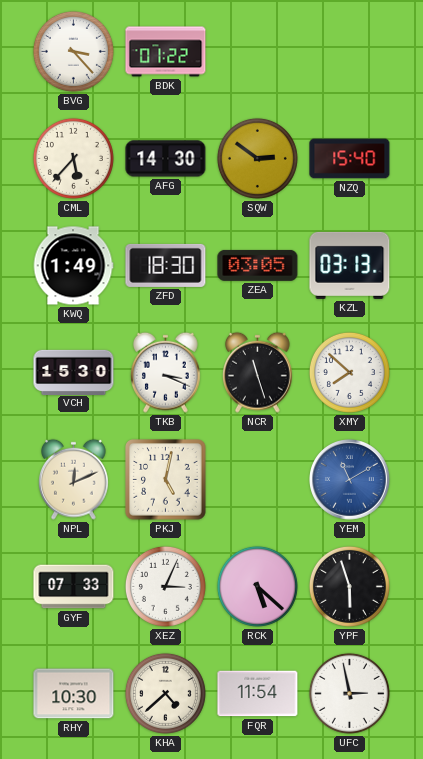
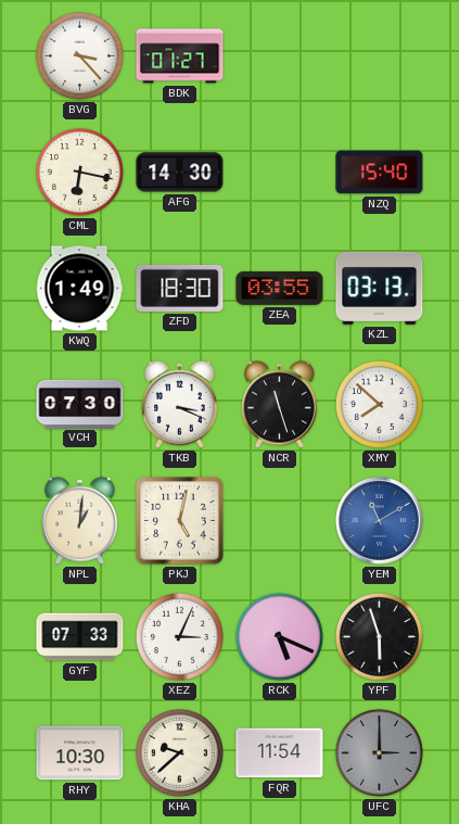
BDK: 01:22 -> 01:27 (180, 56)
CML: 5:37 -> 6:17 (79, 172)
SQW: 2:51 -> none (257, 158)
ZEA: 03:05 -> 03:55 (280, 288)
VCH: 15:30 -> 07:30 (80, 404)
NPL: 12:11 -> 1:01 (80, 520)
RCK: 5:22 -> 5:19 (279, 636)
KHA: 4:38 -> 9:38 (179, 752)
UFC: 2:58 -> 3:00 (379, 752)
UFC dial: white -> grey (379, 752)
